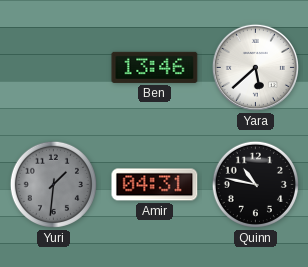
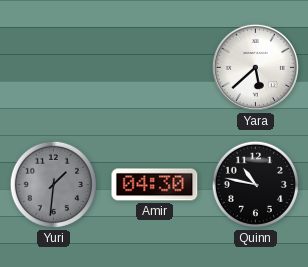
Ben: 13:46 -> none (155, 67)
Amir: 04:31 -> 04:30 (155, 185)
